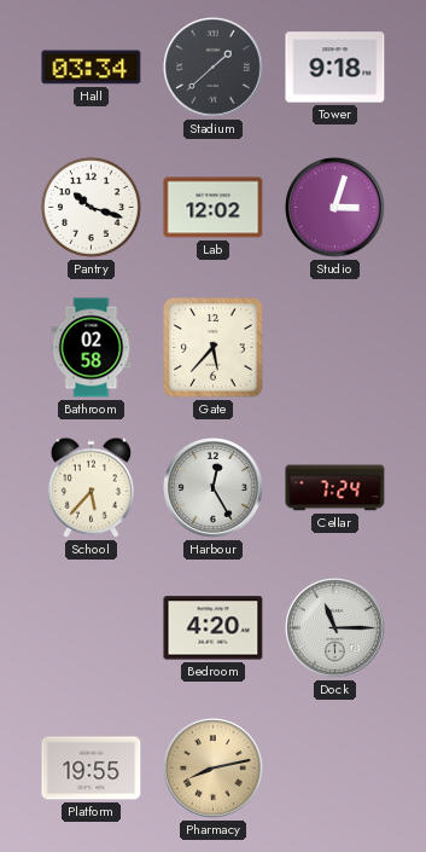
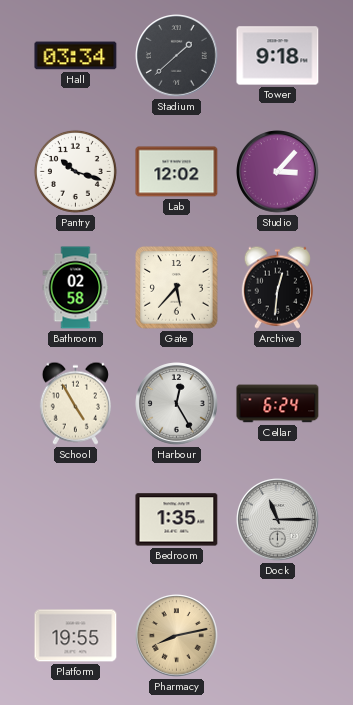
Studio: 3:03 -> 3:07 (278, 172)
Archive: none -> 12:31 (277, 287)
School: 5:37 -> 4:55 (75, 403)
Cellar: 7:24 -> 6:24 (278, 404)
Bedroom: 4:20 -> 1:35 (177, 520)
